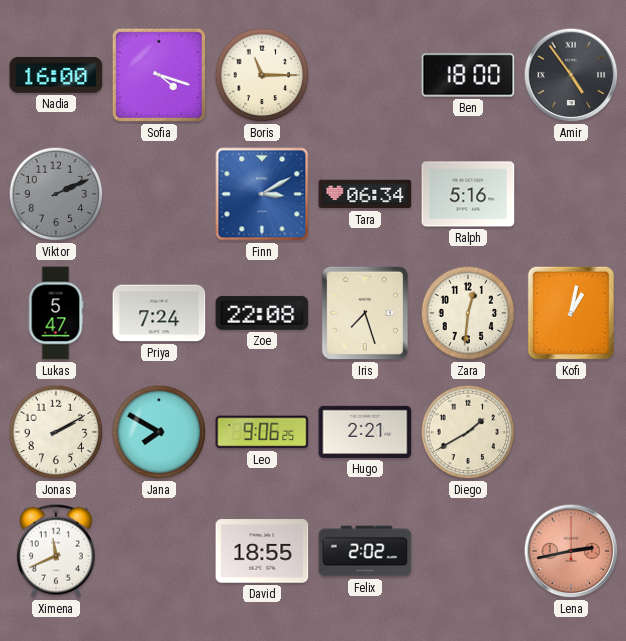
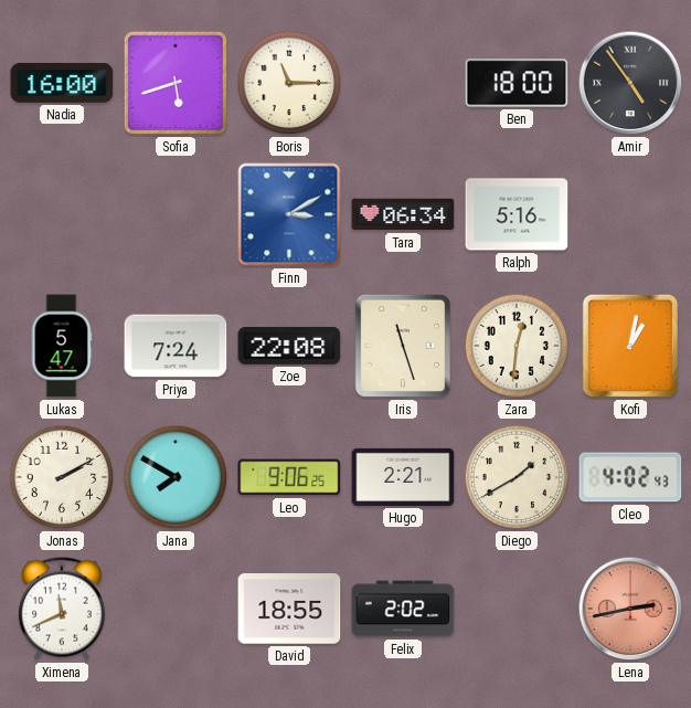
Sofia: 4:18 -> 5:42 (176, 83)
Viktor: 2:11 -> none (56, 194)
Iris: 7:27 -> 11:27 (403, 346)
Cleo: none -> 4:02 (630, 477)
